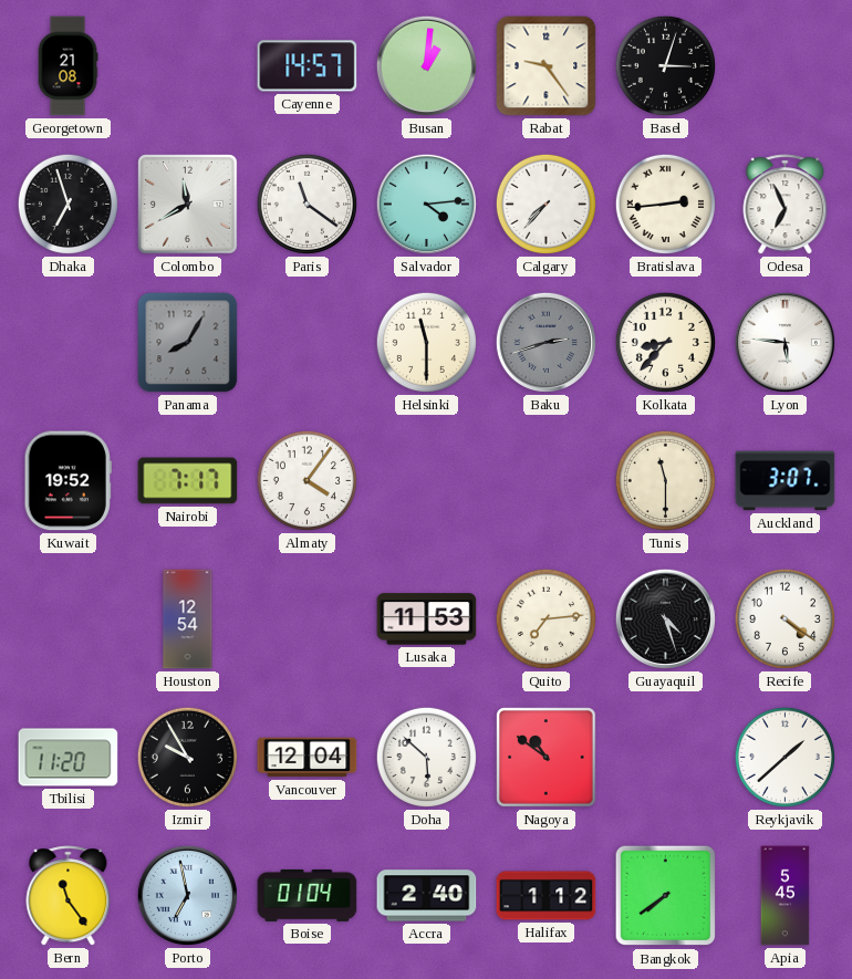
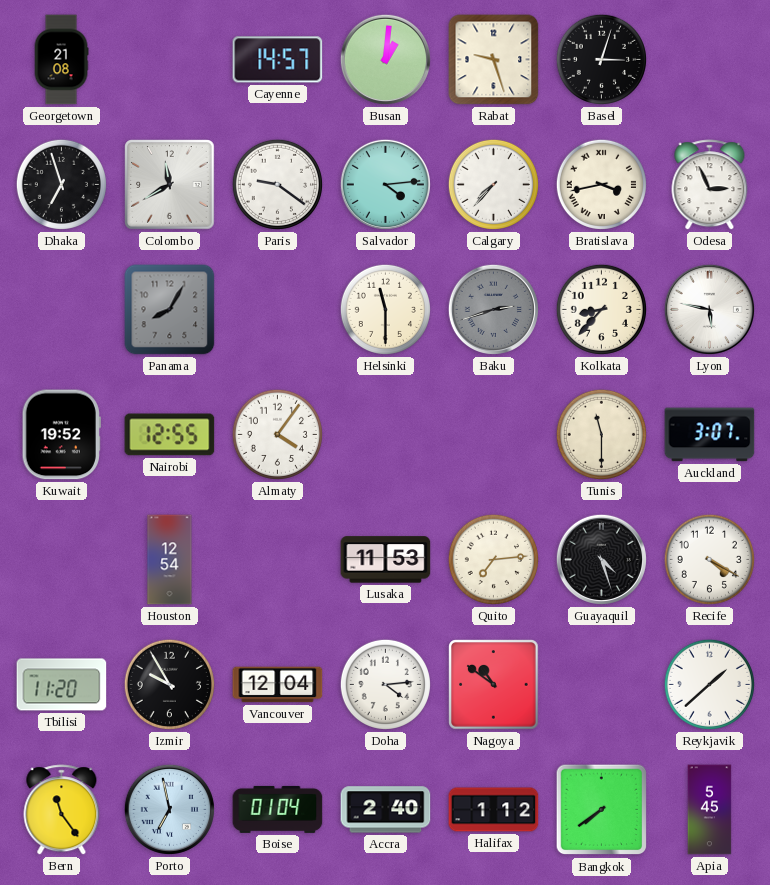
Rabat: 9:24 -> 9:27 (494, 60)
Paris: 11:21 -> 9:21 (277, 184)
Bratislava: 2:44 -> 3:43 (601, 184)
Odesa: 6:56 -> 2:56 (710, 185)
Lyon: 5:46 -> 5:47 (709, 309)
Nairobi: 7:17 -> 12:55 (170, 435)
Recife: 4:21 -> 4:20 (709, 559)
Doha: 5:52 -> 4:14 (385, 684)
